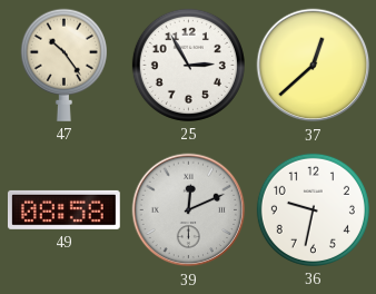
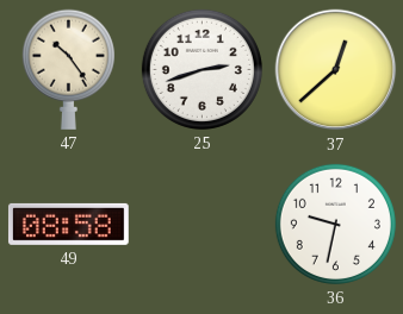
25: 2:55 -> 2:42 (201, 69)
39: 12:11 -> none (189, 210)
